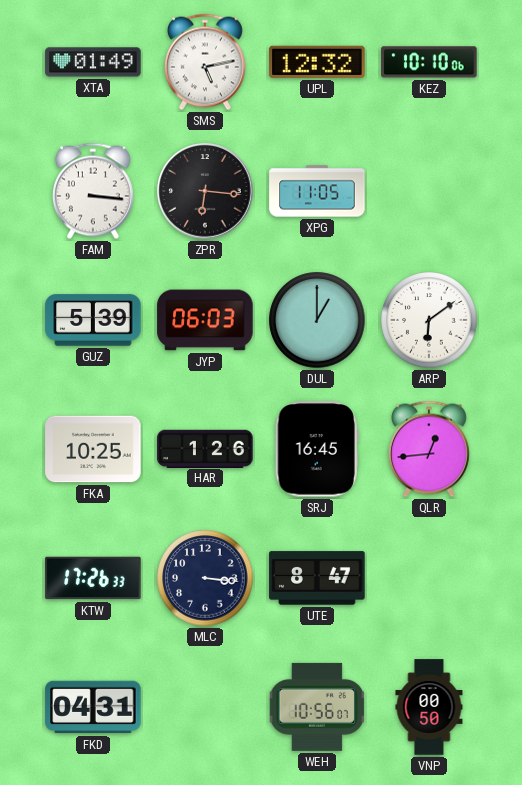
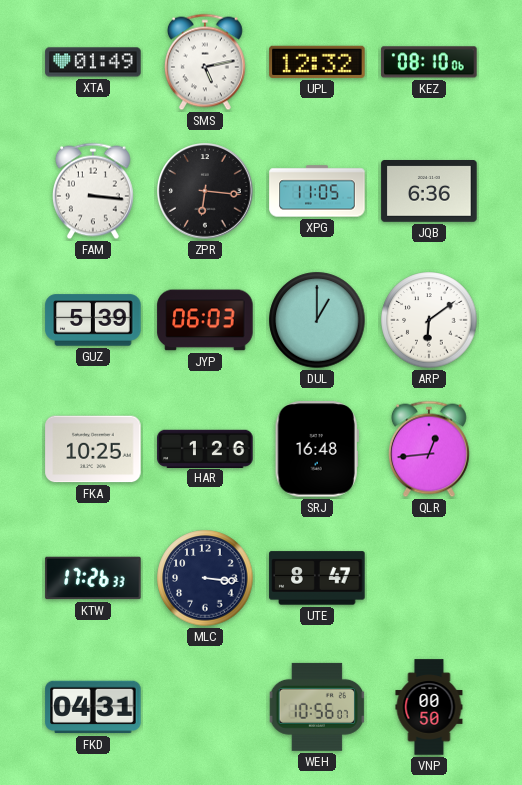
KEZ: 10:10 -> 08:10 (429, 62)
JQB: none -> 6:36 (429, 192)
SRJ: 16:45 -> 16:48 (317, 449)
